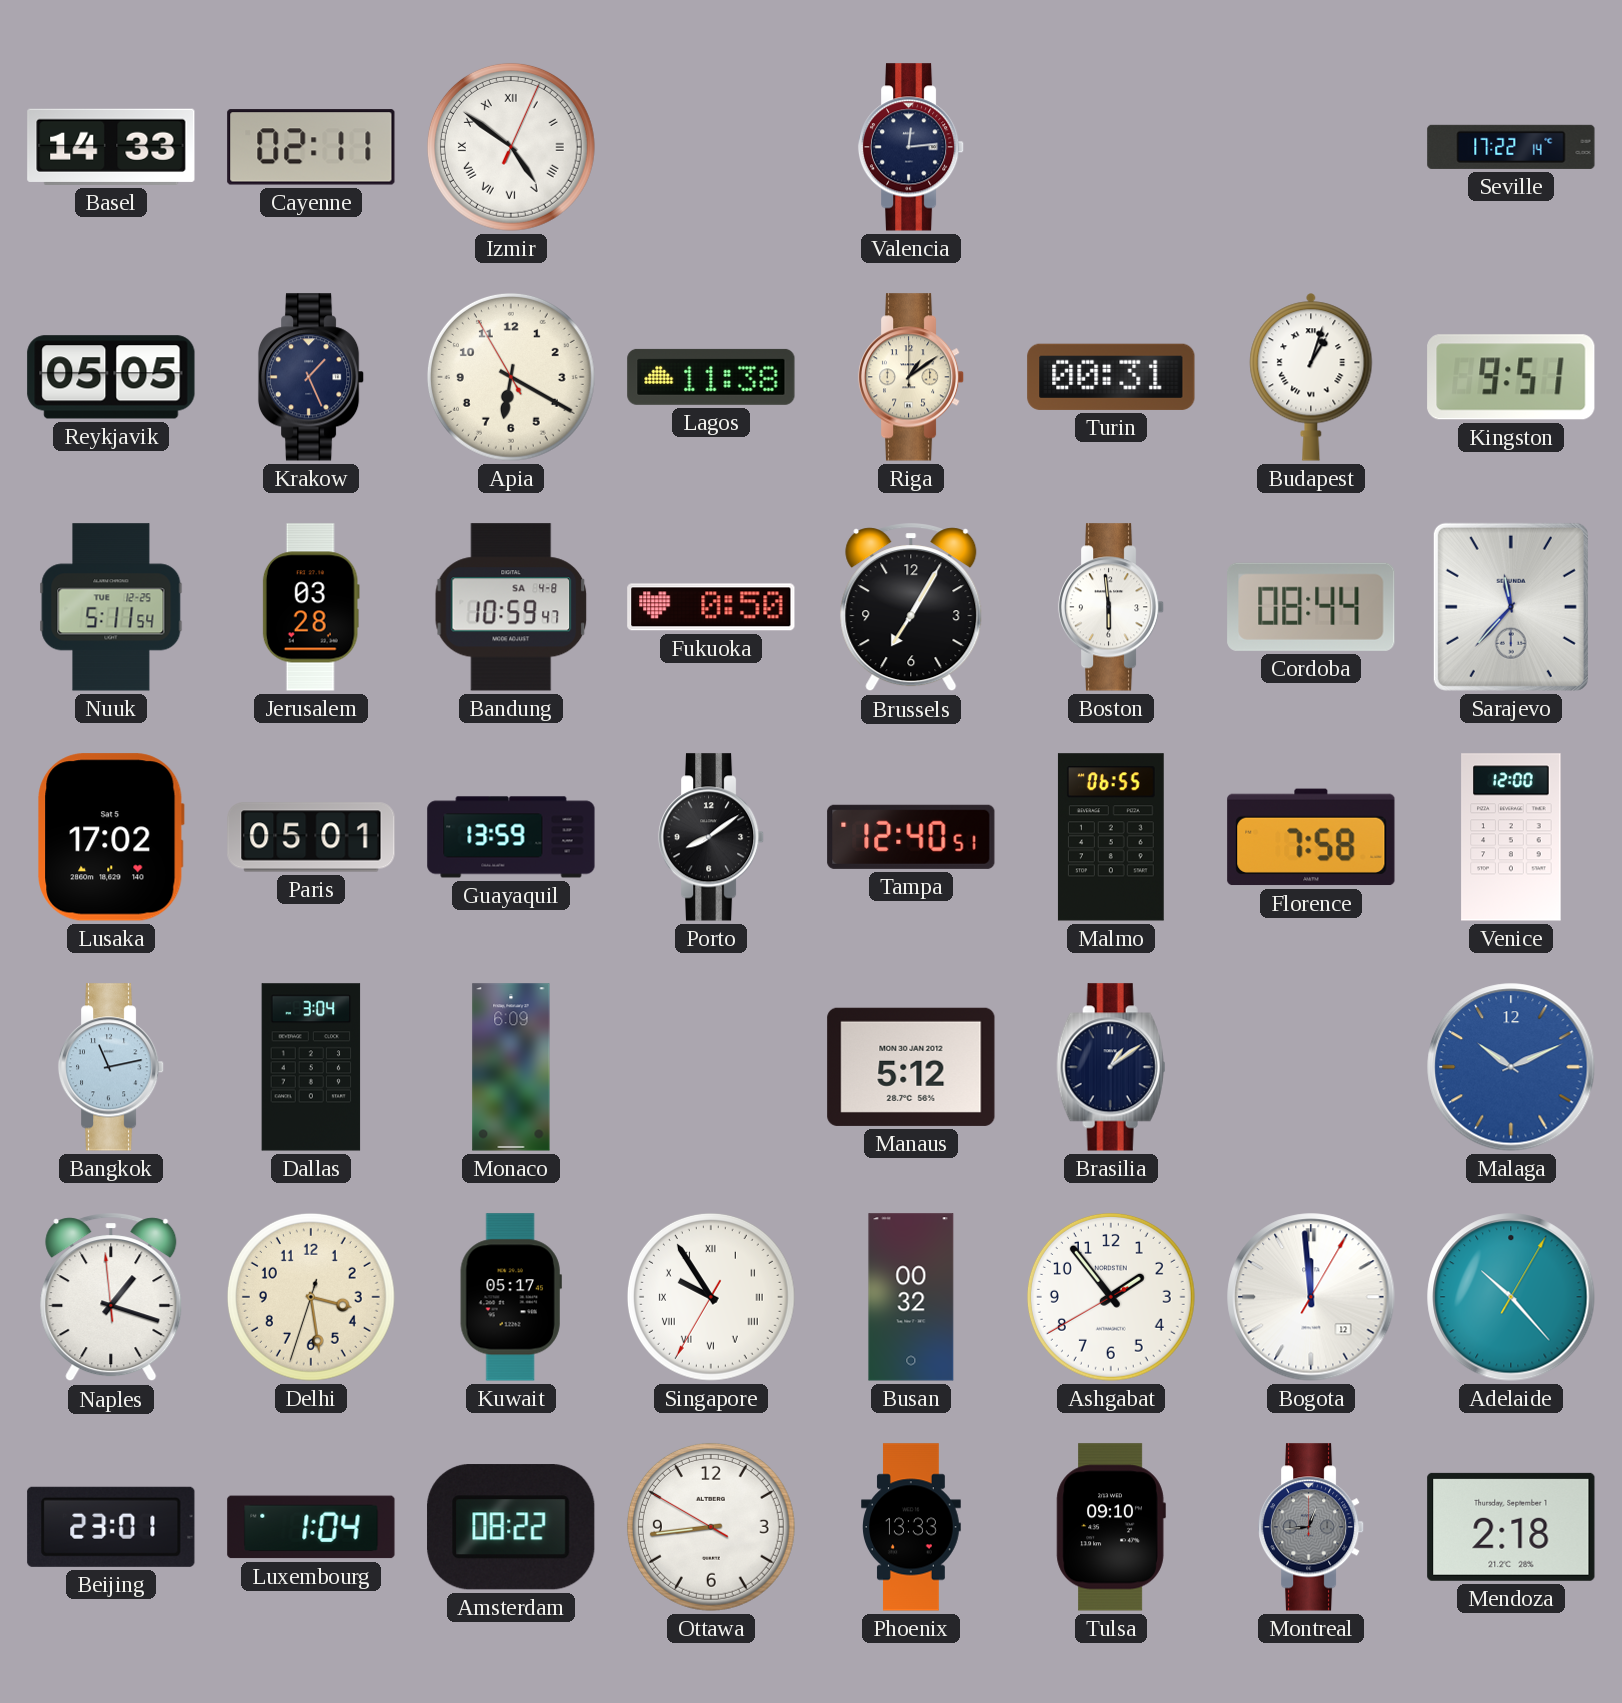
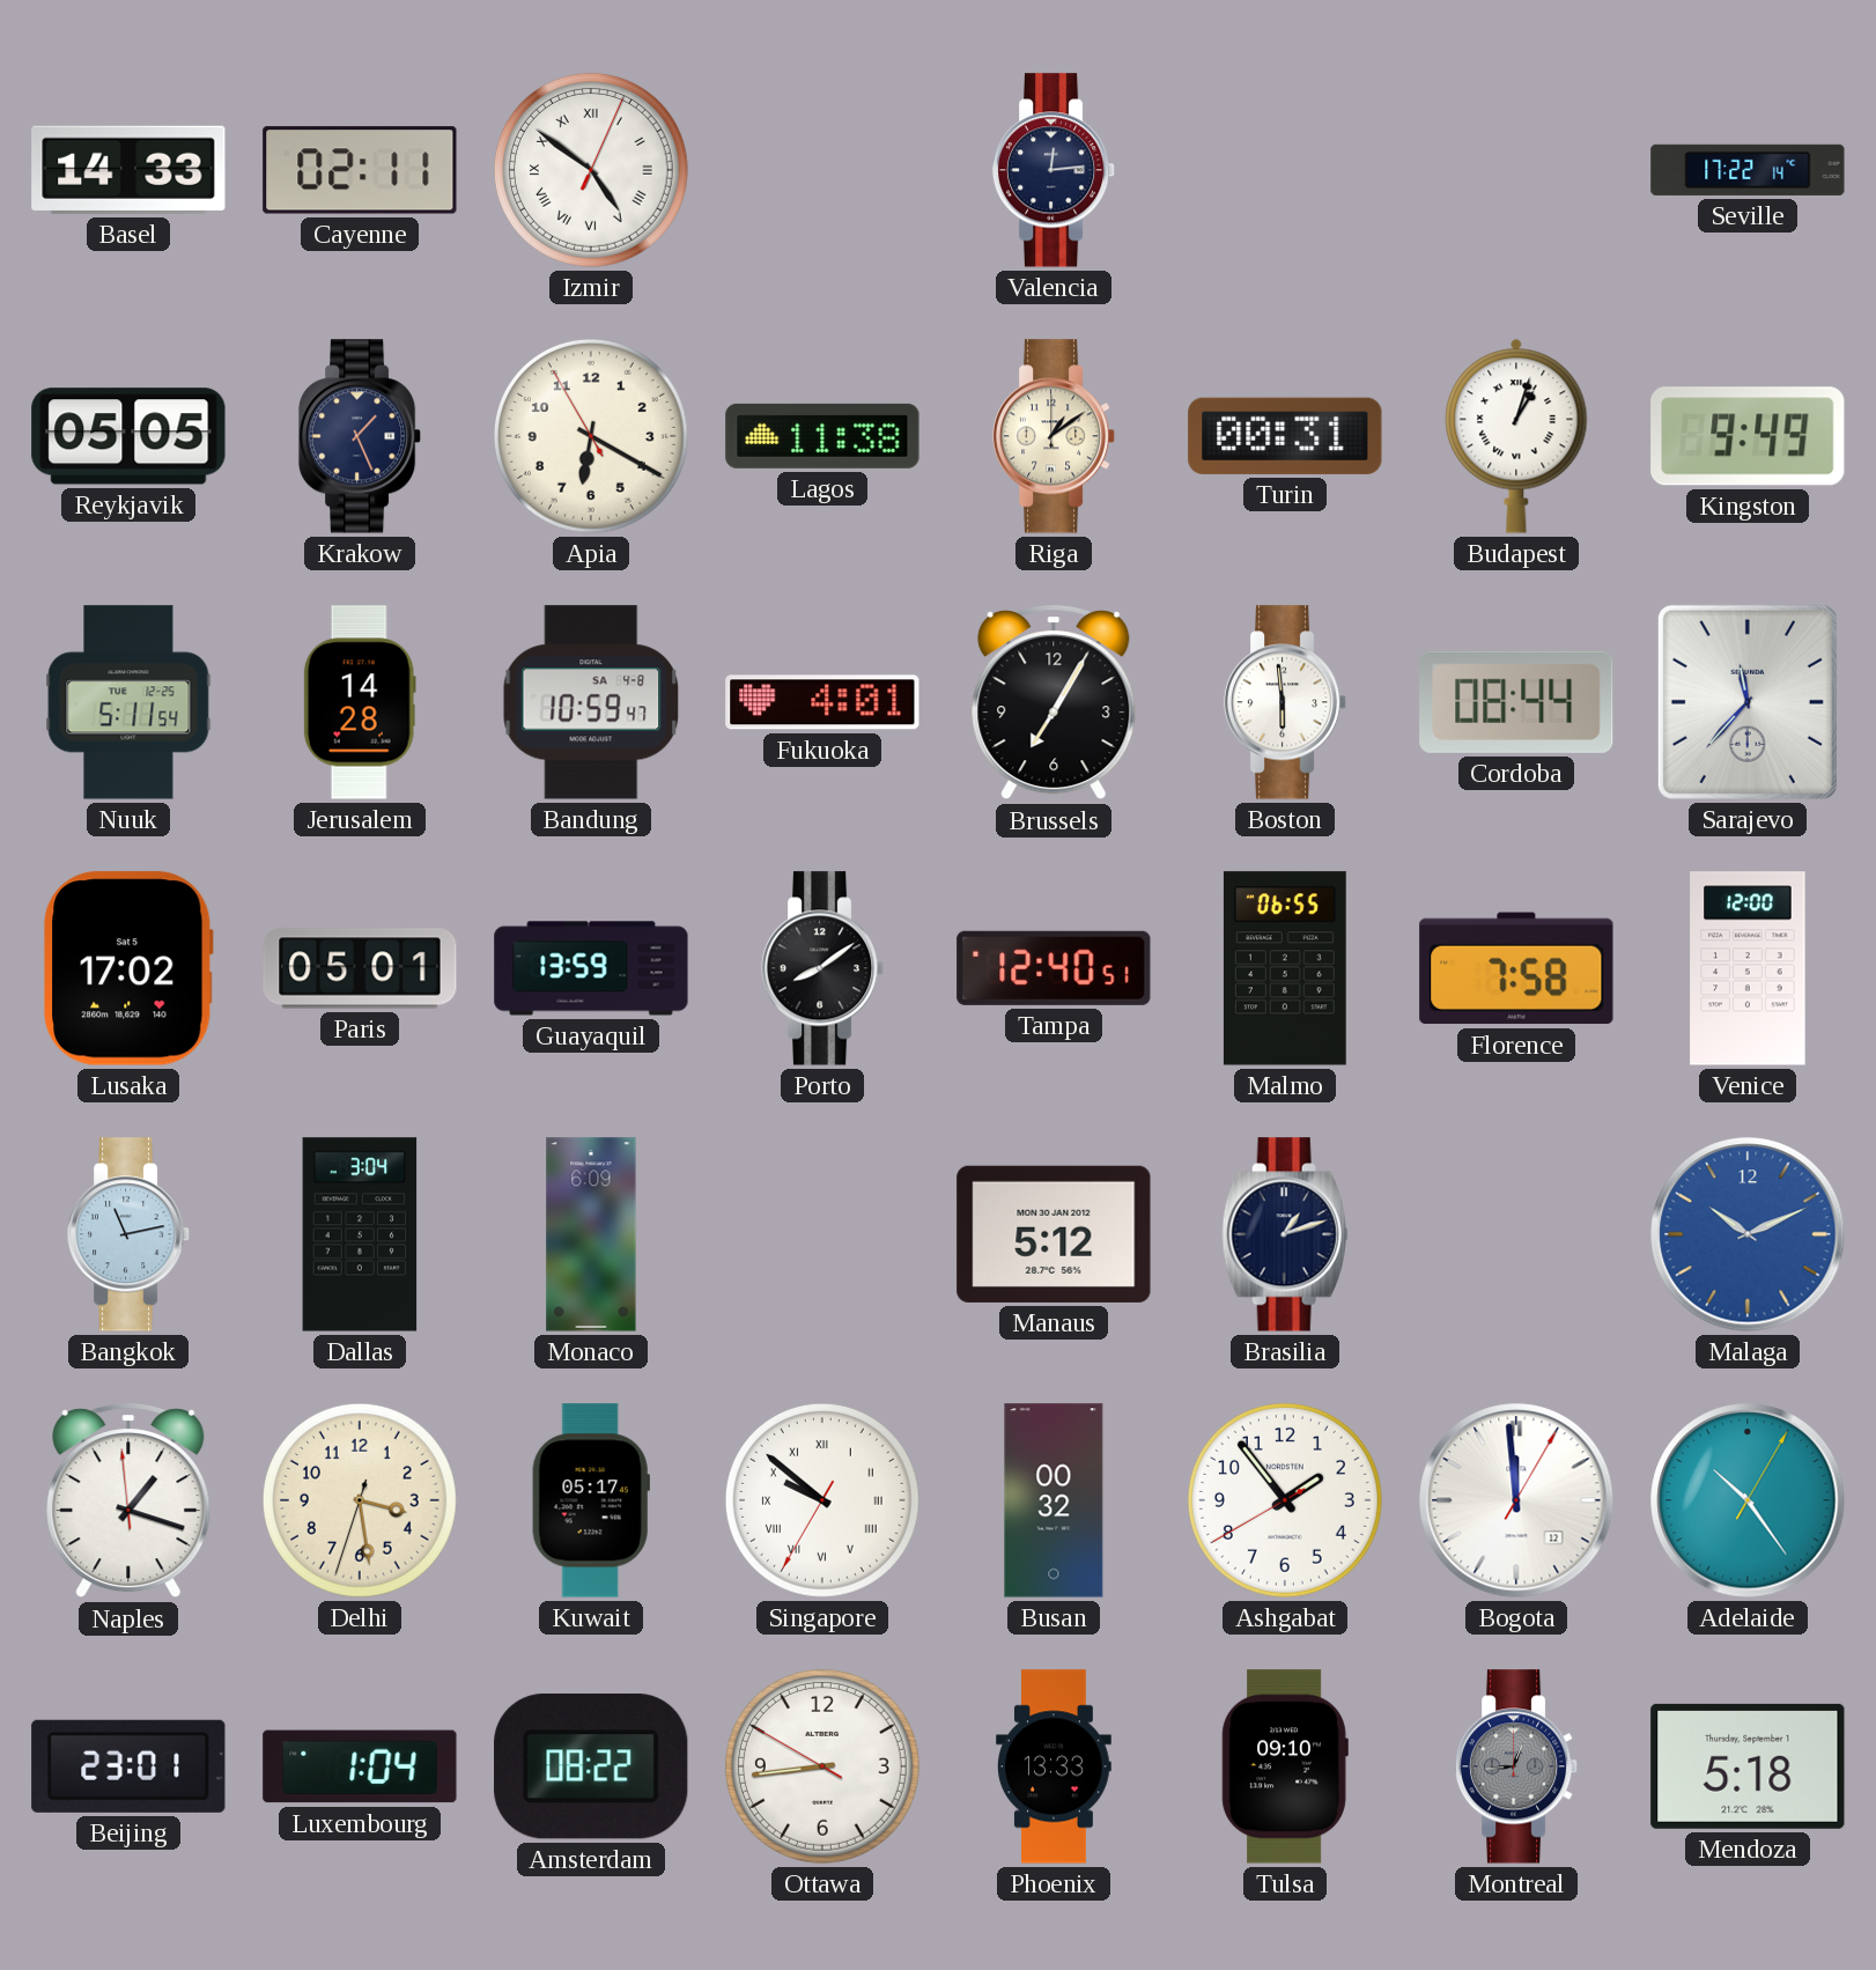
Kingston: 9:51 -> 9:49 (1748, 436)
Jerusalem: 03:28 -> 14:28 (360, 702)
Fukuoka: 0:50 -> 4:01 (822, 702)
Brasilia: 1:09 -> 1:12 (1285, 1234)
Singapore: 9:54 -> 9:51 (822, 1500)
Adelaide: 10:23 -> 10:24 (1748, 1500)
Mendoza: 2:18 -> 5:18 (1748, 1766)
